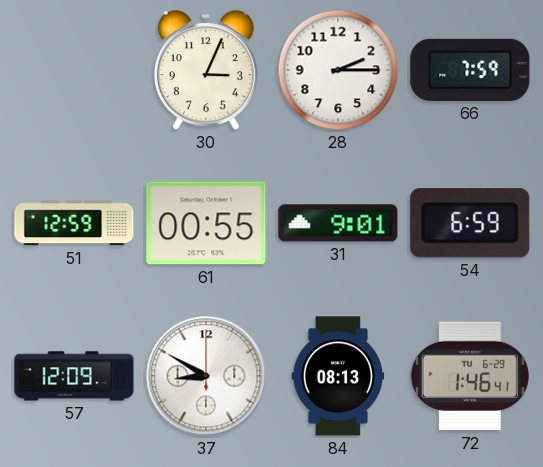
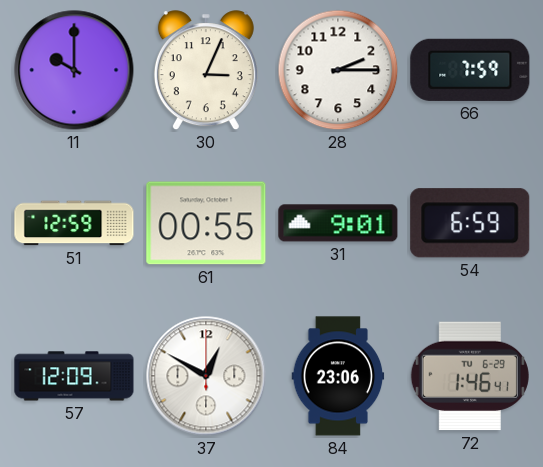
11: none -> 10:00 (74, 70)
37: 8:50 -> 12:50 (206, 376)
84: 08:13 -> 23:06 (338, 376)
